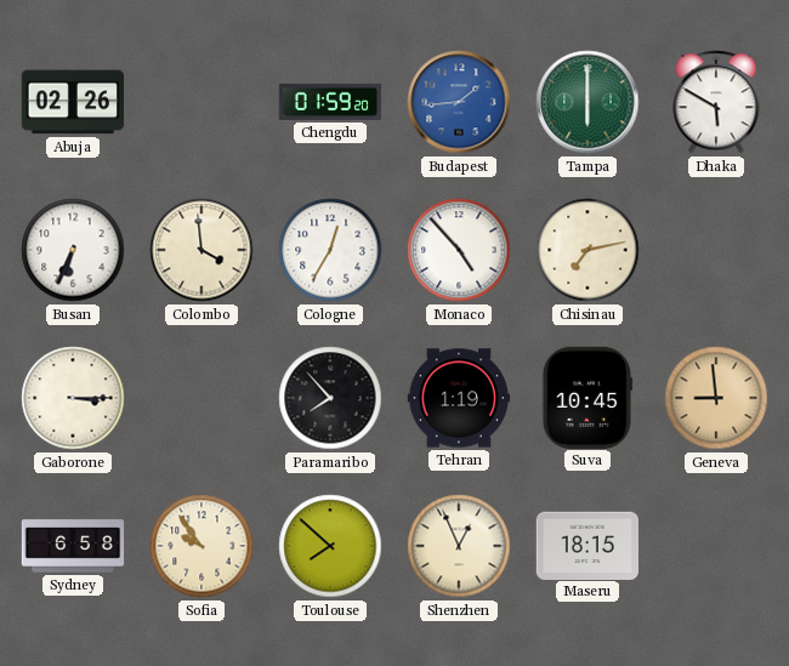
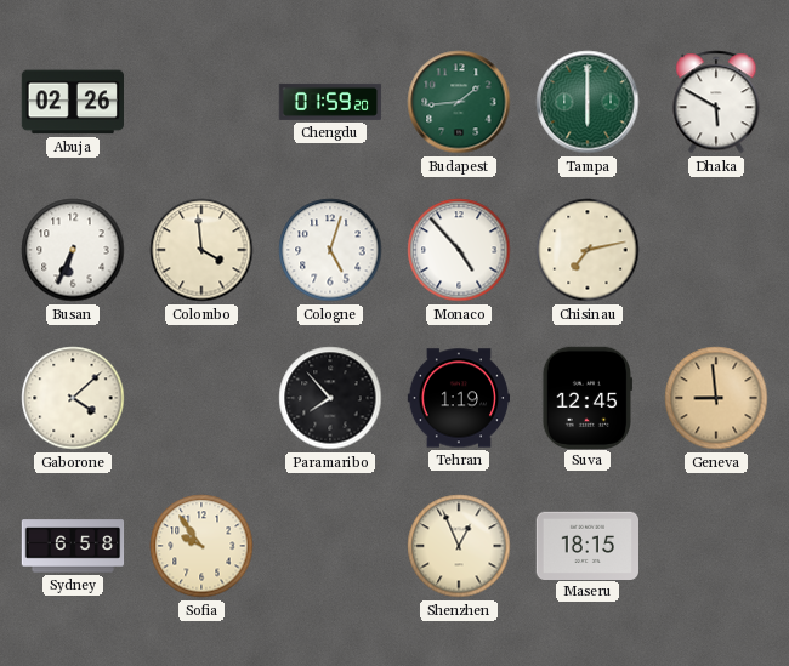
Budapest dial: blue -> green (459, 102)
Cologne: 12:35 -> 5:03 (330, 250)
Gaborone: 3:15 -> 4:08 (73, 398)
Suva: 10:45 -> 12:45 (588, 397)
Toulouse: 7:52 -> none (330, 546)
